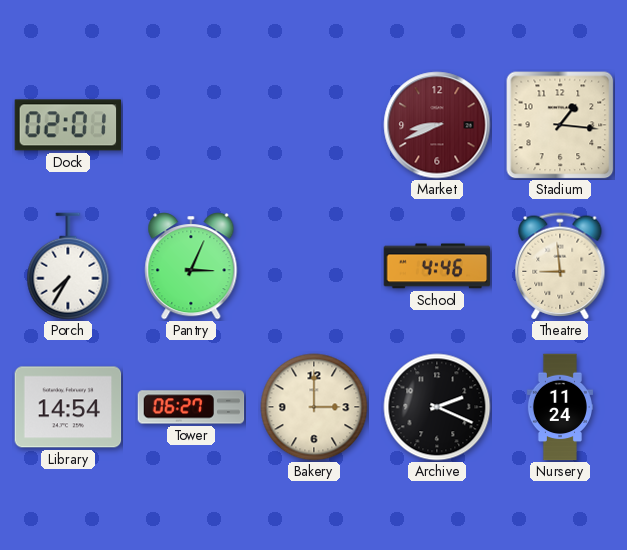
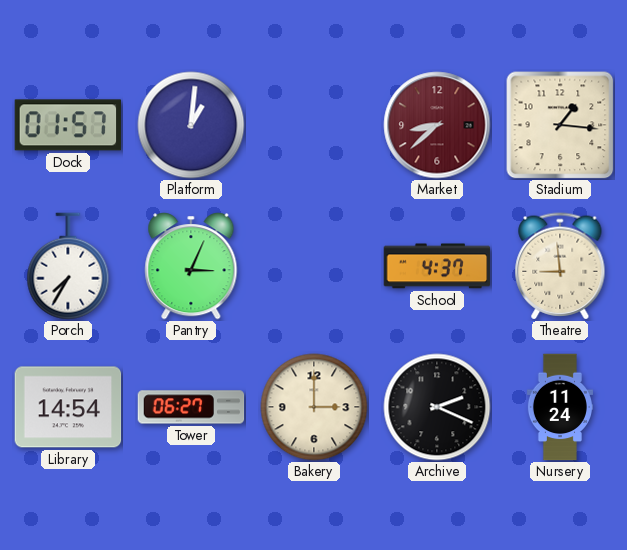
Dock: 02:01 -> 01:57 (68, 125)
Platform: none -> 1:01 (191, 125)
Market: 8:41 -> 8:38 (437, 125)
School: 4:46 -> 4:37 (437, 266)
